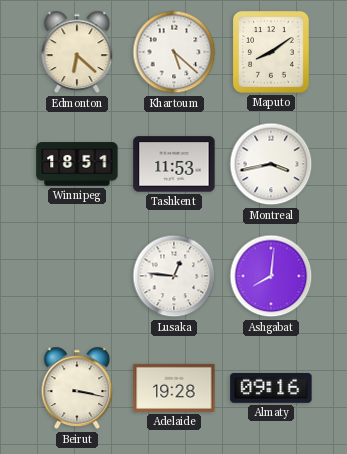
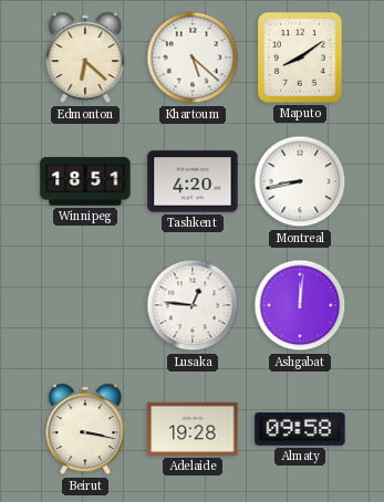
Tashkent: 11:53 -> 4:20 (193, 181)
Montreal: 3:43 -> 8:43 (300, 181)
Ashgabat: 8:01 -> 12:01 (300, 305)
Almaty: 09:16 -> 09:58 (300, 429)
